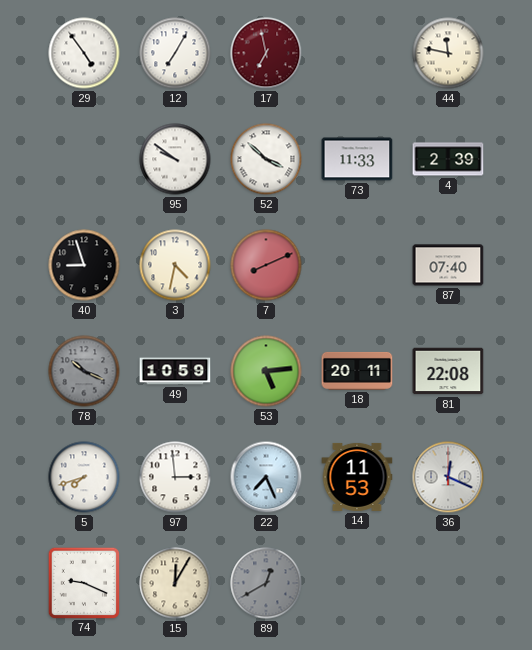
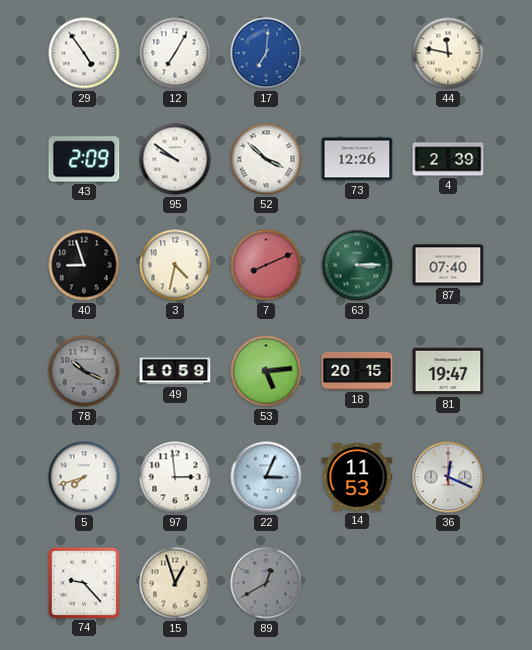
17: 6:58 -> 7:01 (266, 53)
17 dial: burgundy -> blue (266, 53)
43: none -> 2:09 (84, 159)
73: 11:33 -> 12:26 (357, 159)
63: none -> 3:15 (357, 265)
18: 20:11 -> 20:15 (357, 371)
81: 22:08 -> 19:47 (448, 371)
22: 7:26 -> 3:04 (266, 477)
74: 9:19 -> 9:23 (83, 582)
15: 12:05 -> 12:57 (175, 583)
